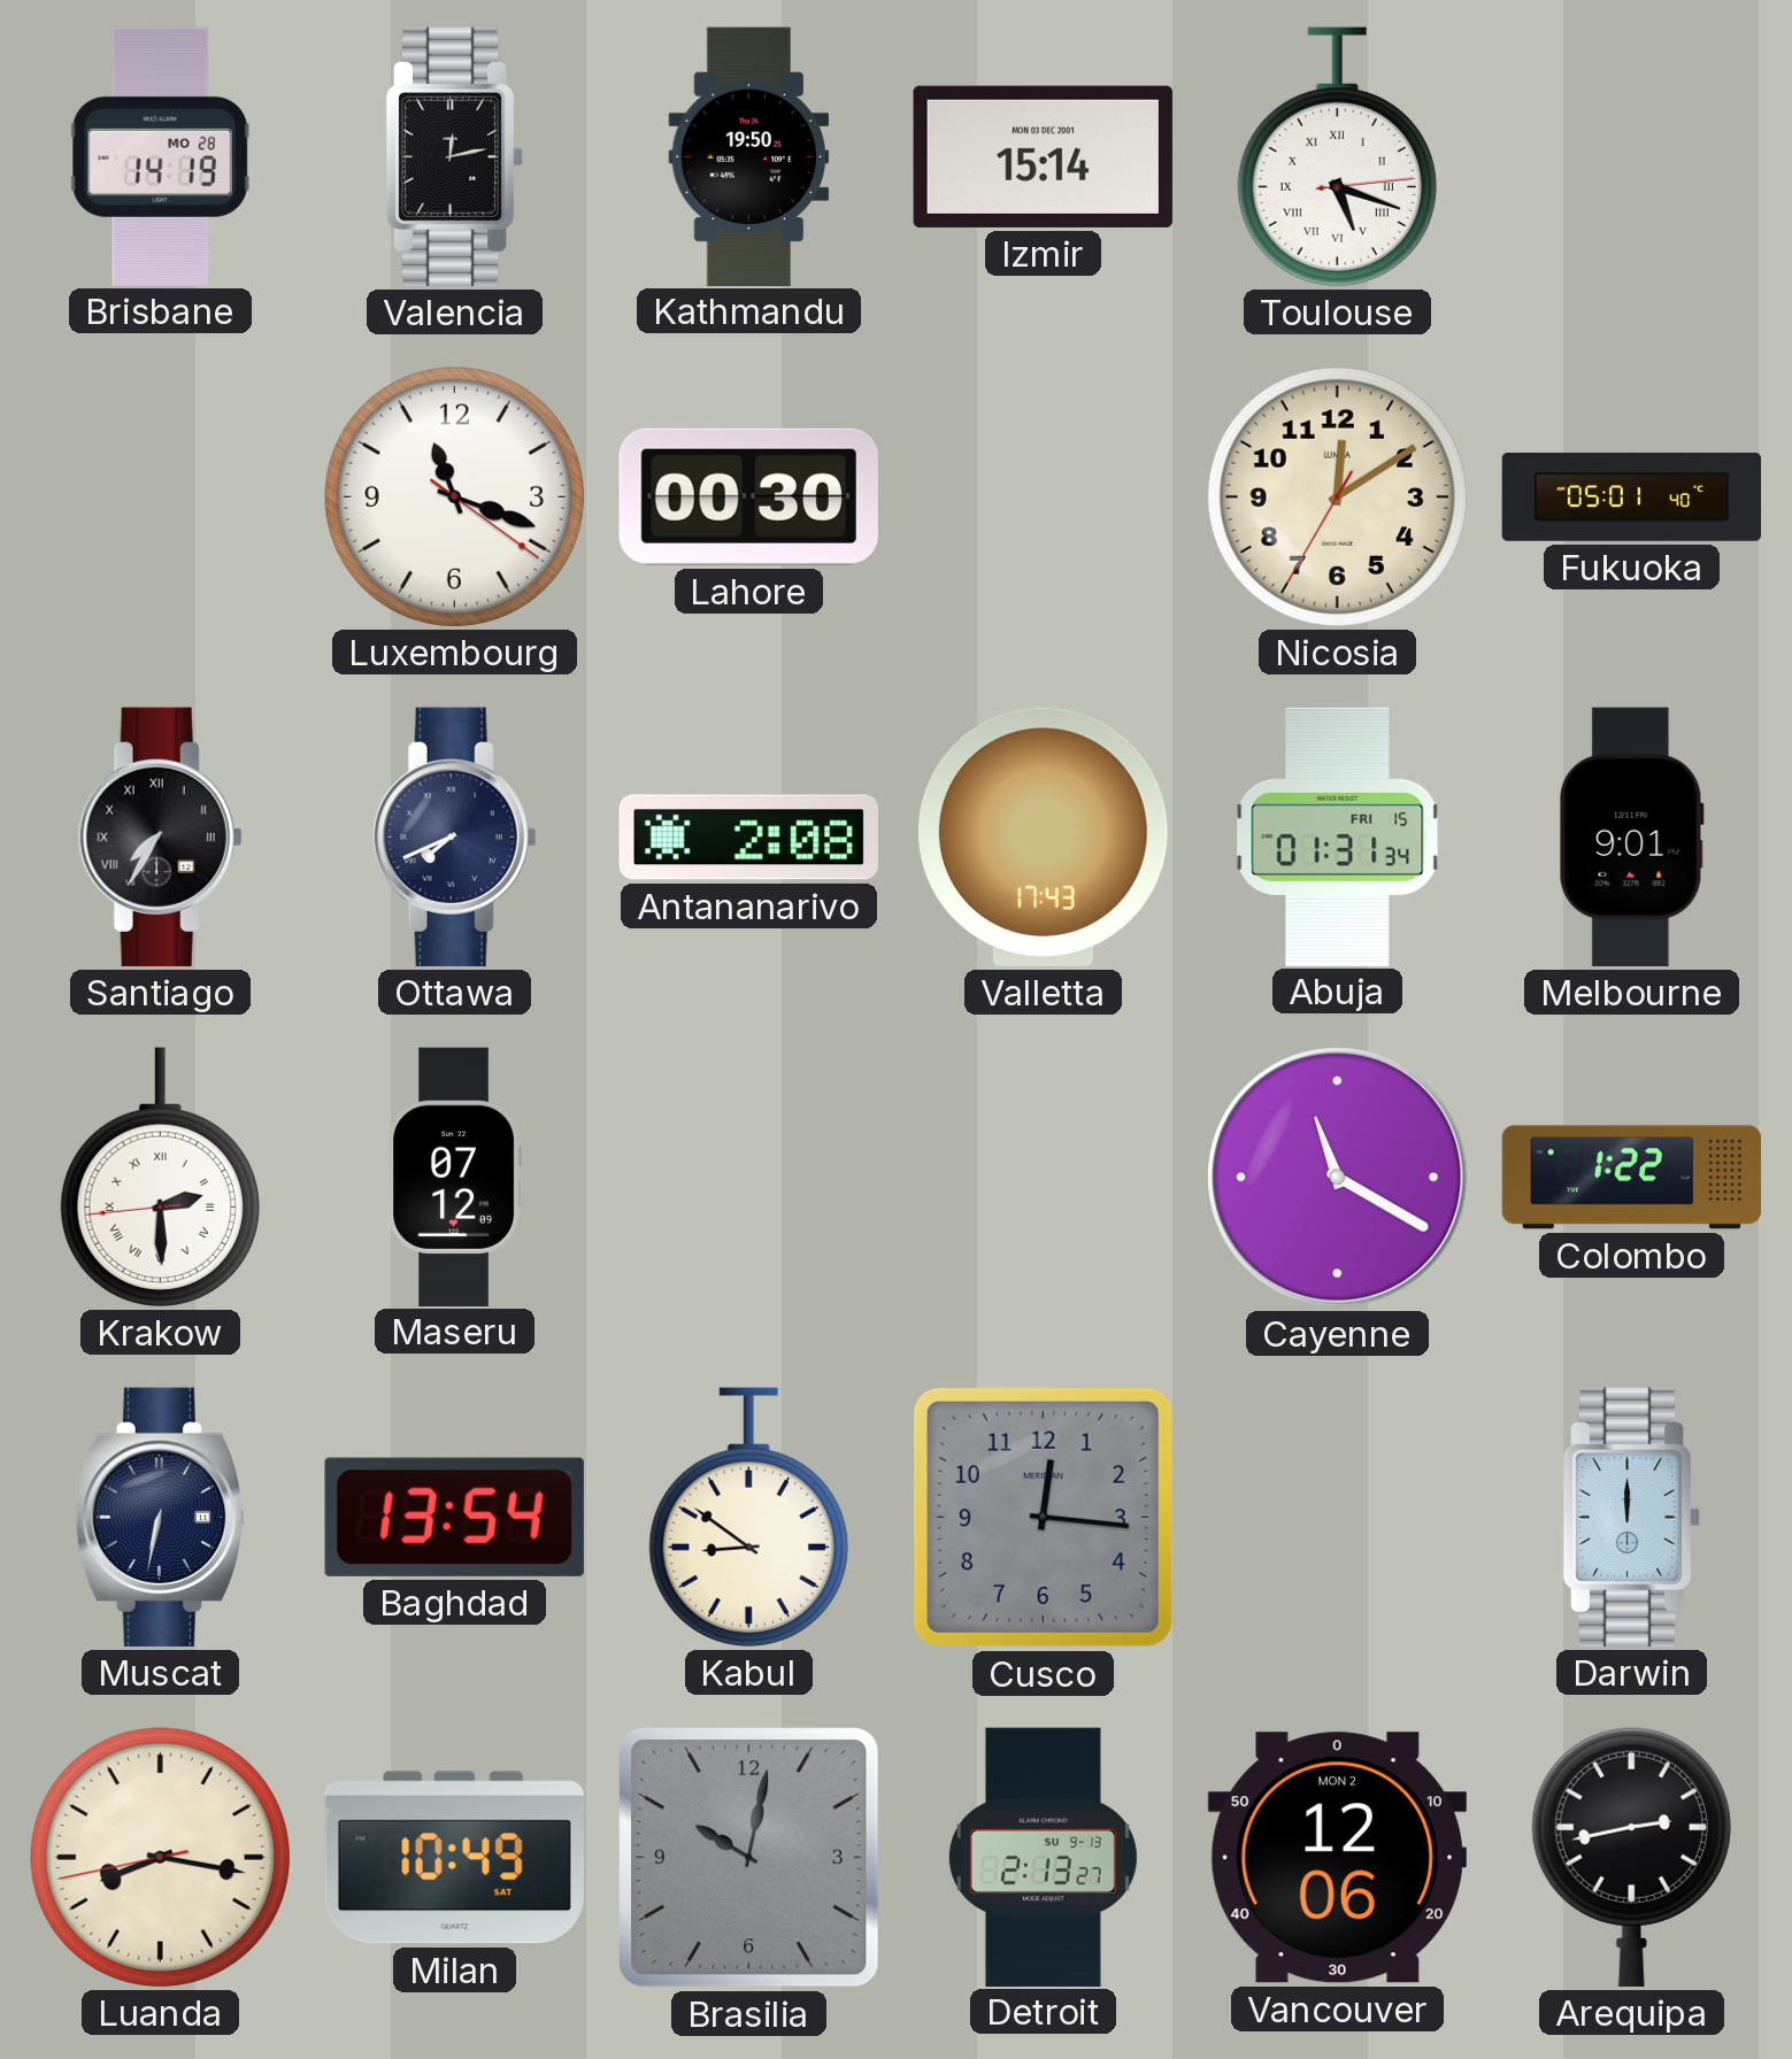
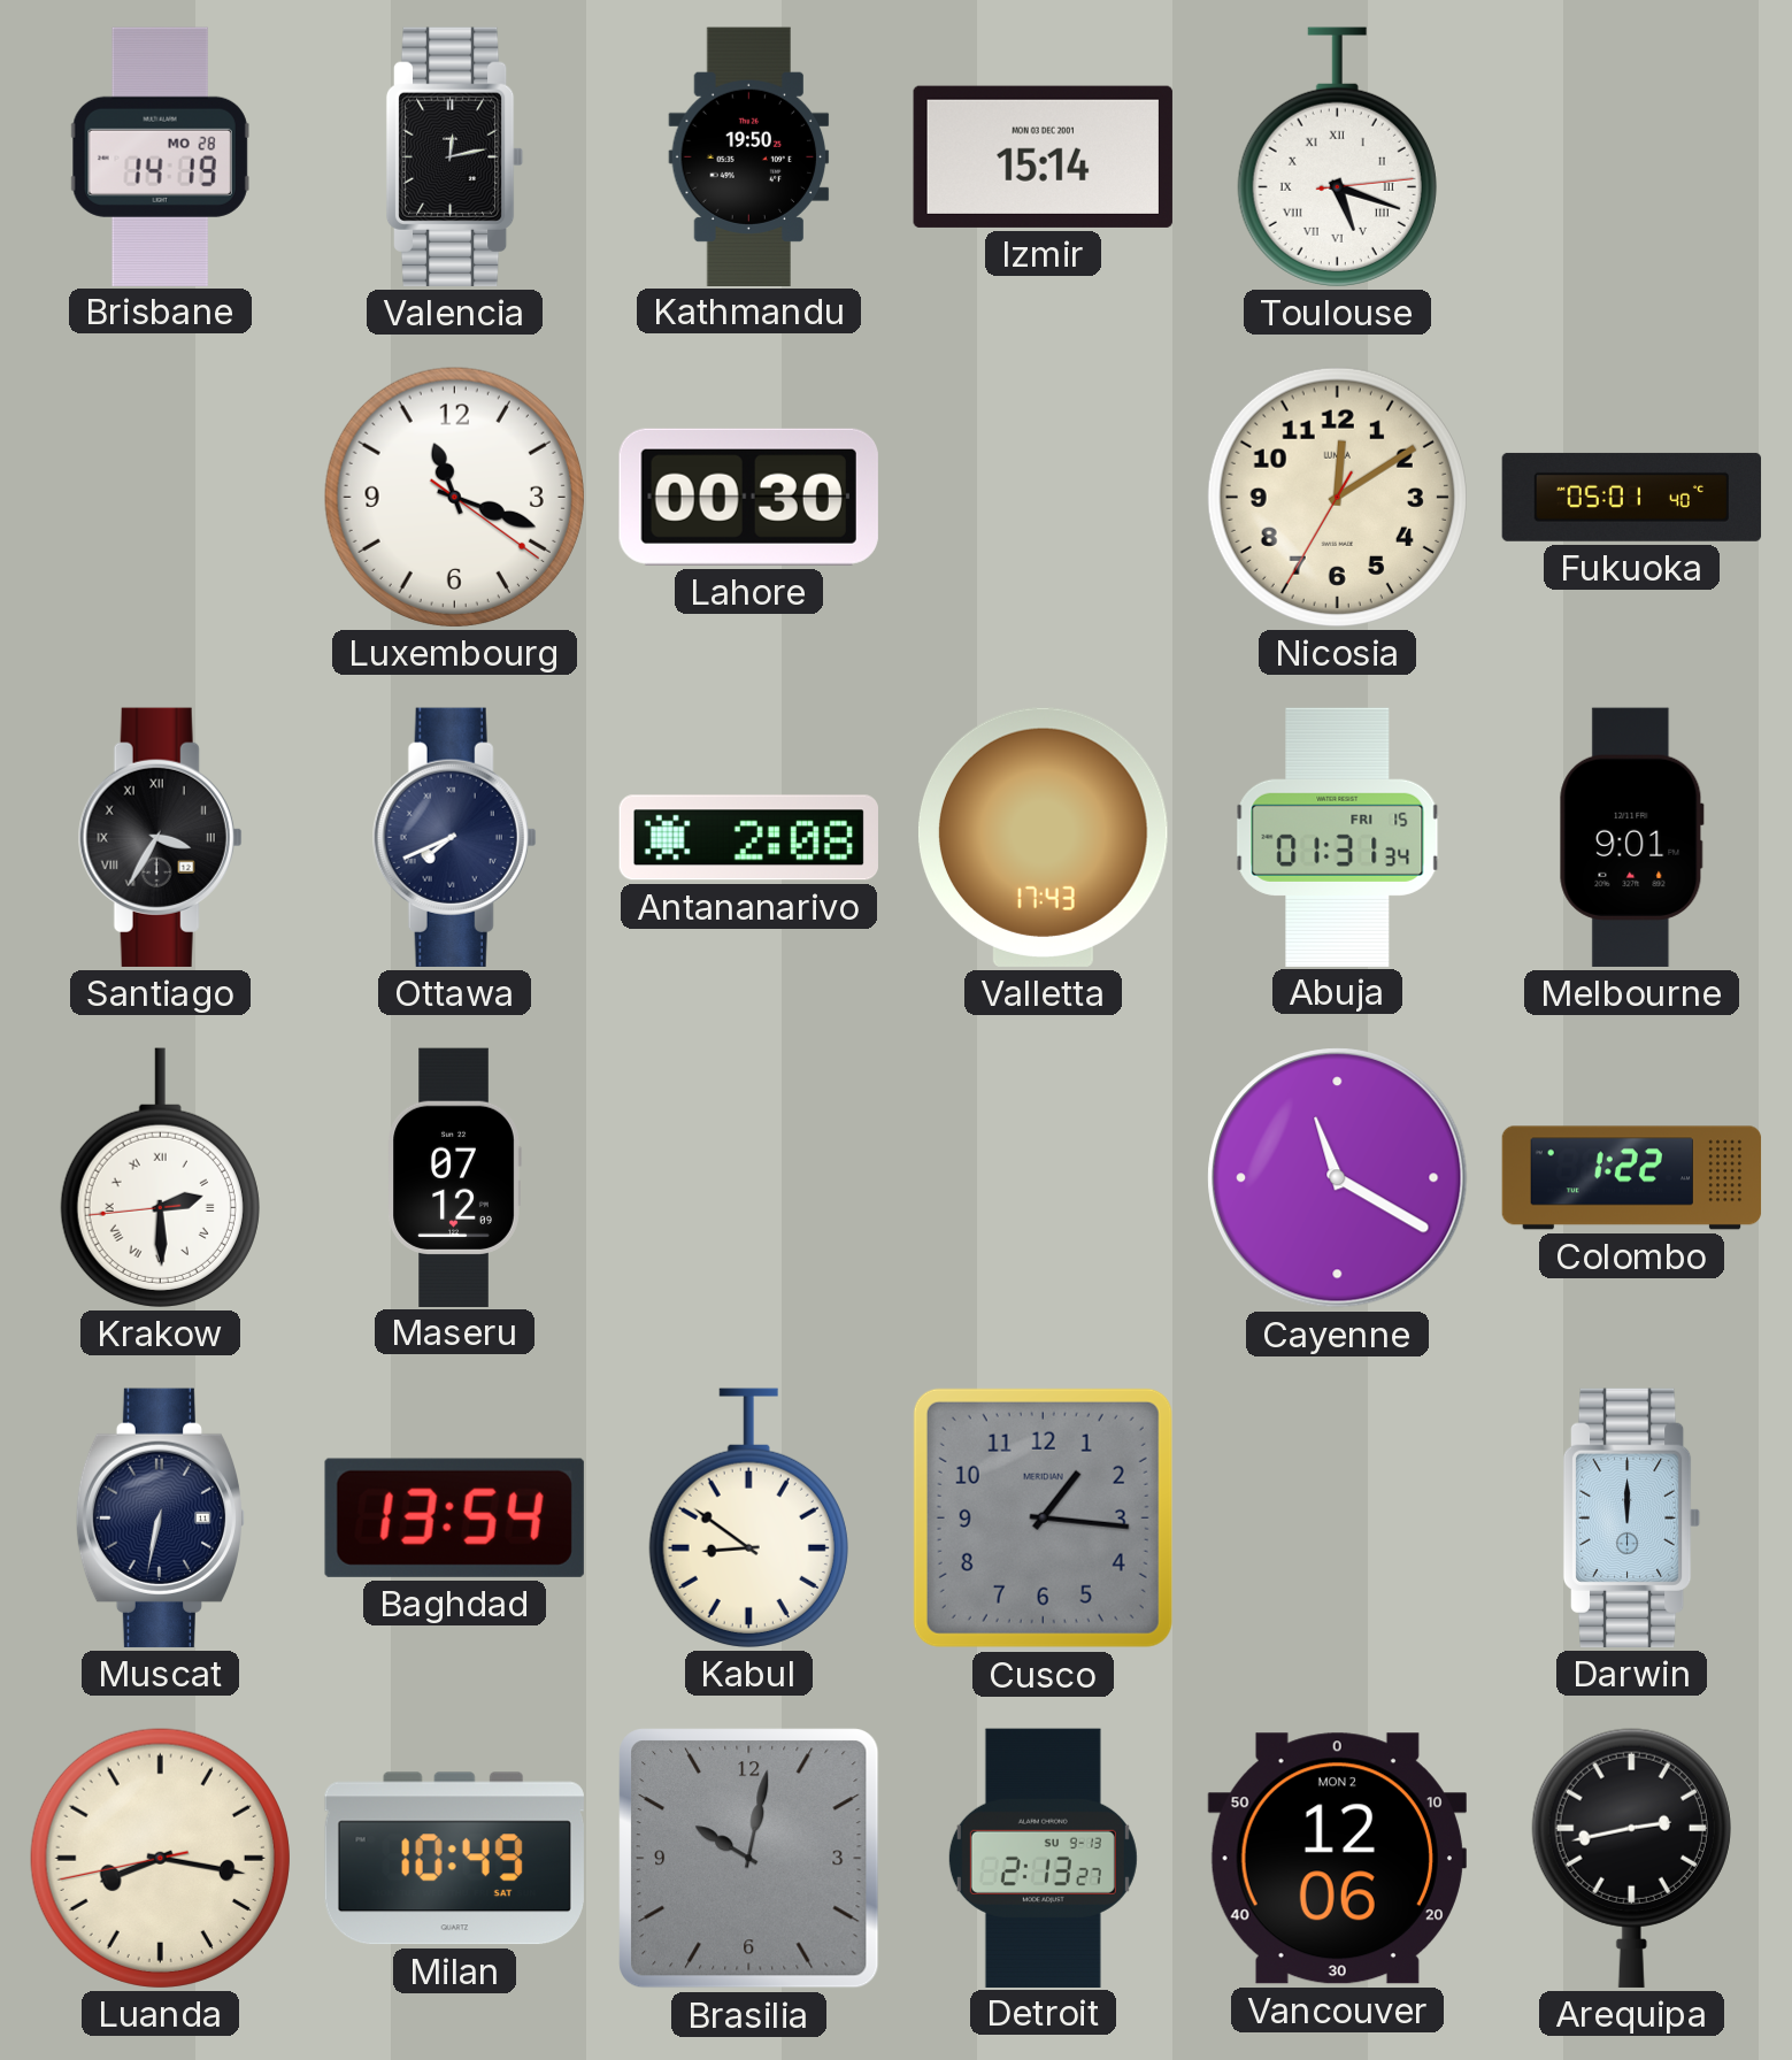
Santiago: 7:35 -> 3:35 (160, 837)
Cusco: 12:16 -> 1:16 (1043, 1517)
